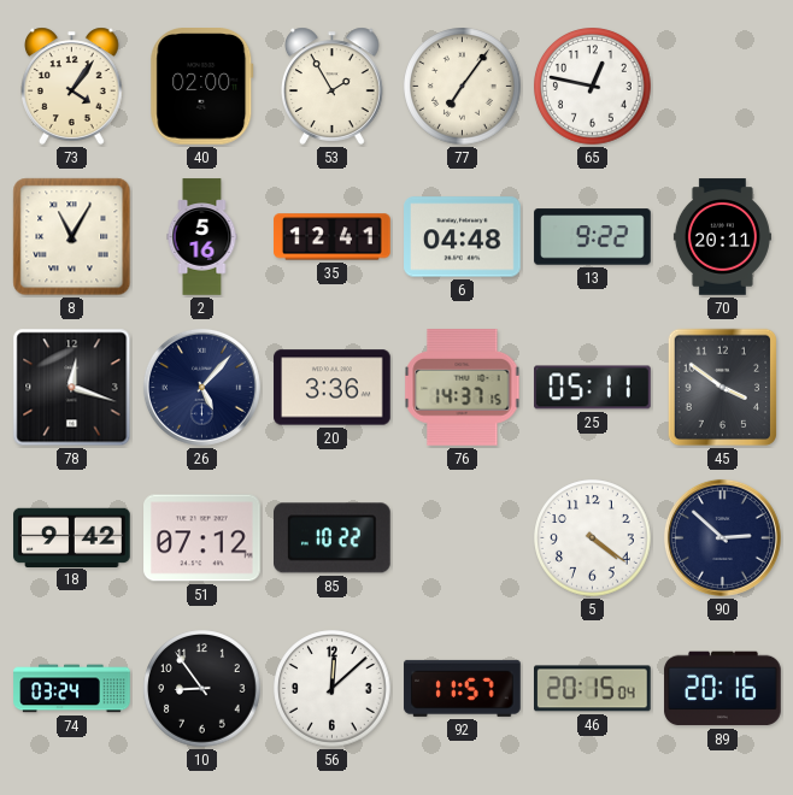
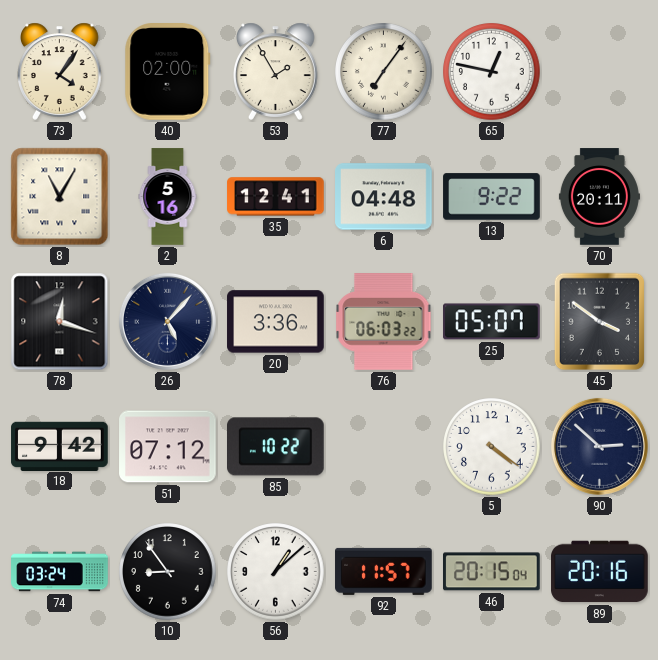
76: 14:37 -> 06:03 (384, 322)
25: 05:11 -> 05:07 (492, 322)
56: 12:08 -> 1:08 (276, 572)
